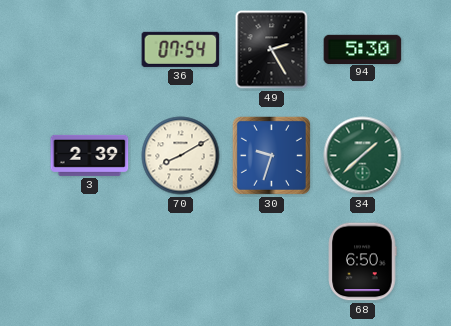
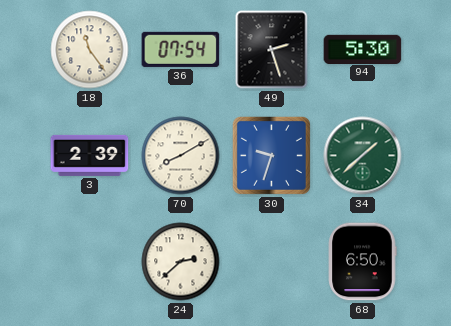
18: none -> 11:24 (90, 50)
49: 2:25 -> 2:27 (272, 50)
24: none -> 2:38 (181, 262)
